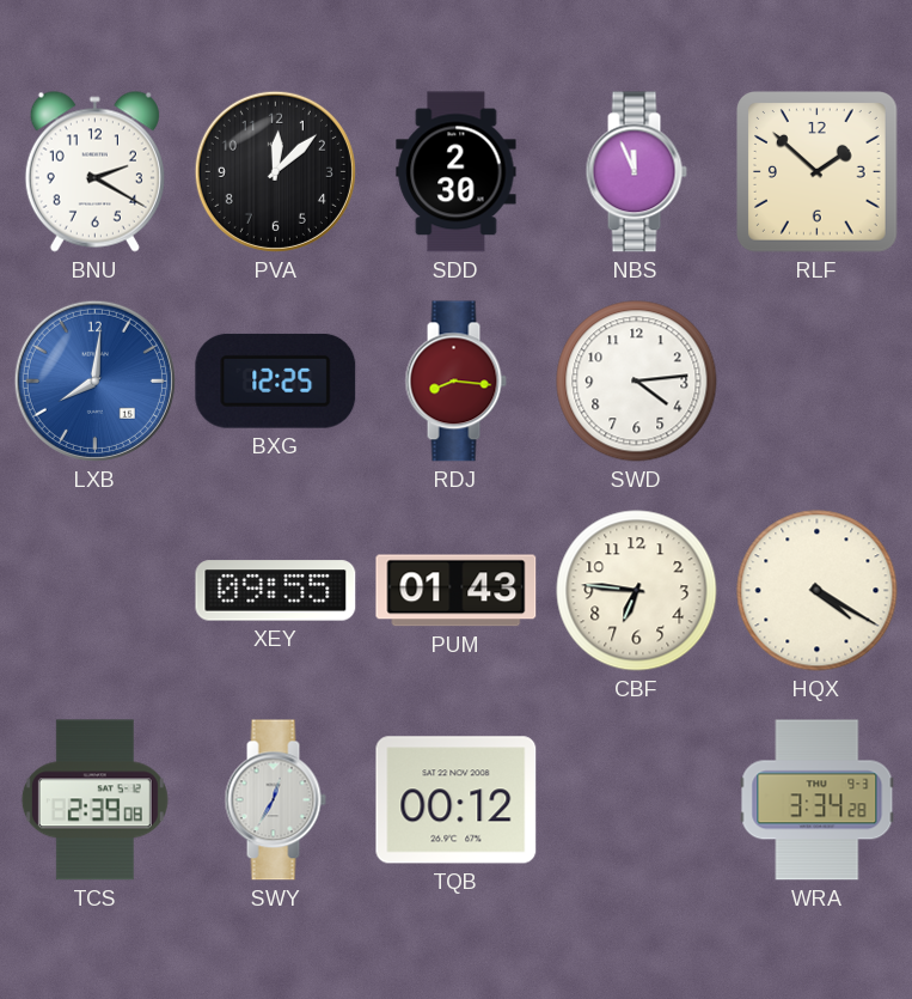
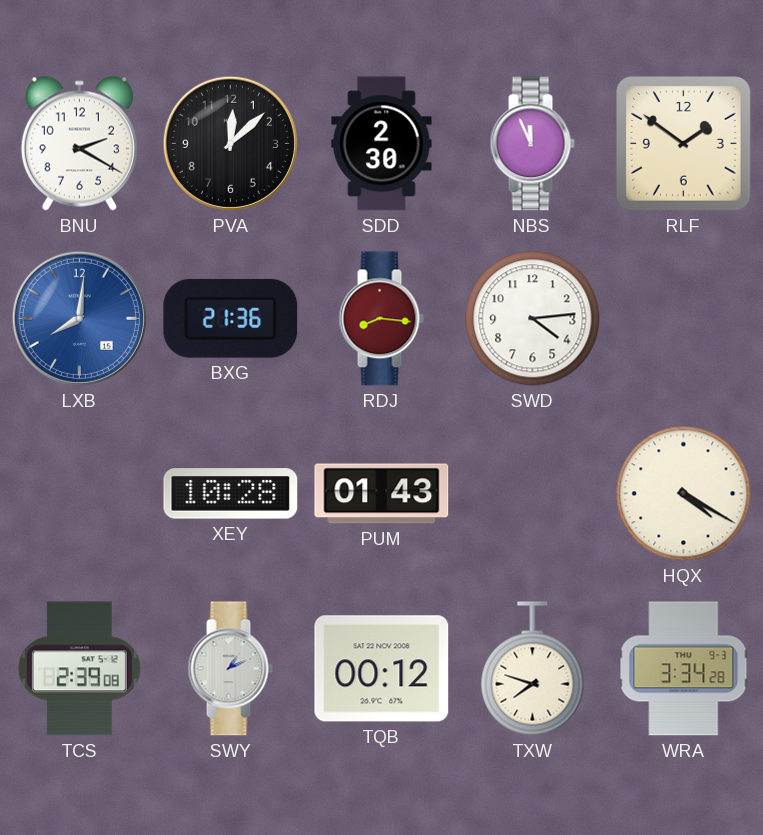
RLF: 1:52 -> 1:51 (684, 144)
BXG: 12:25 -> 21:36 (231, 318)
XEY: 09:55 -> 10:28 (231, 494)
CBF: 6:46 -> none (637, 591)
SWY: 12:35 -> 1:11 (230, 669)
TXW: none -> 7:48 (533, 669)
